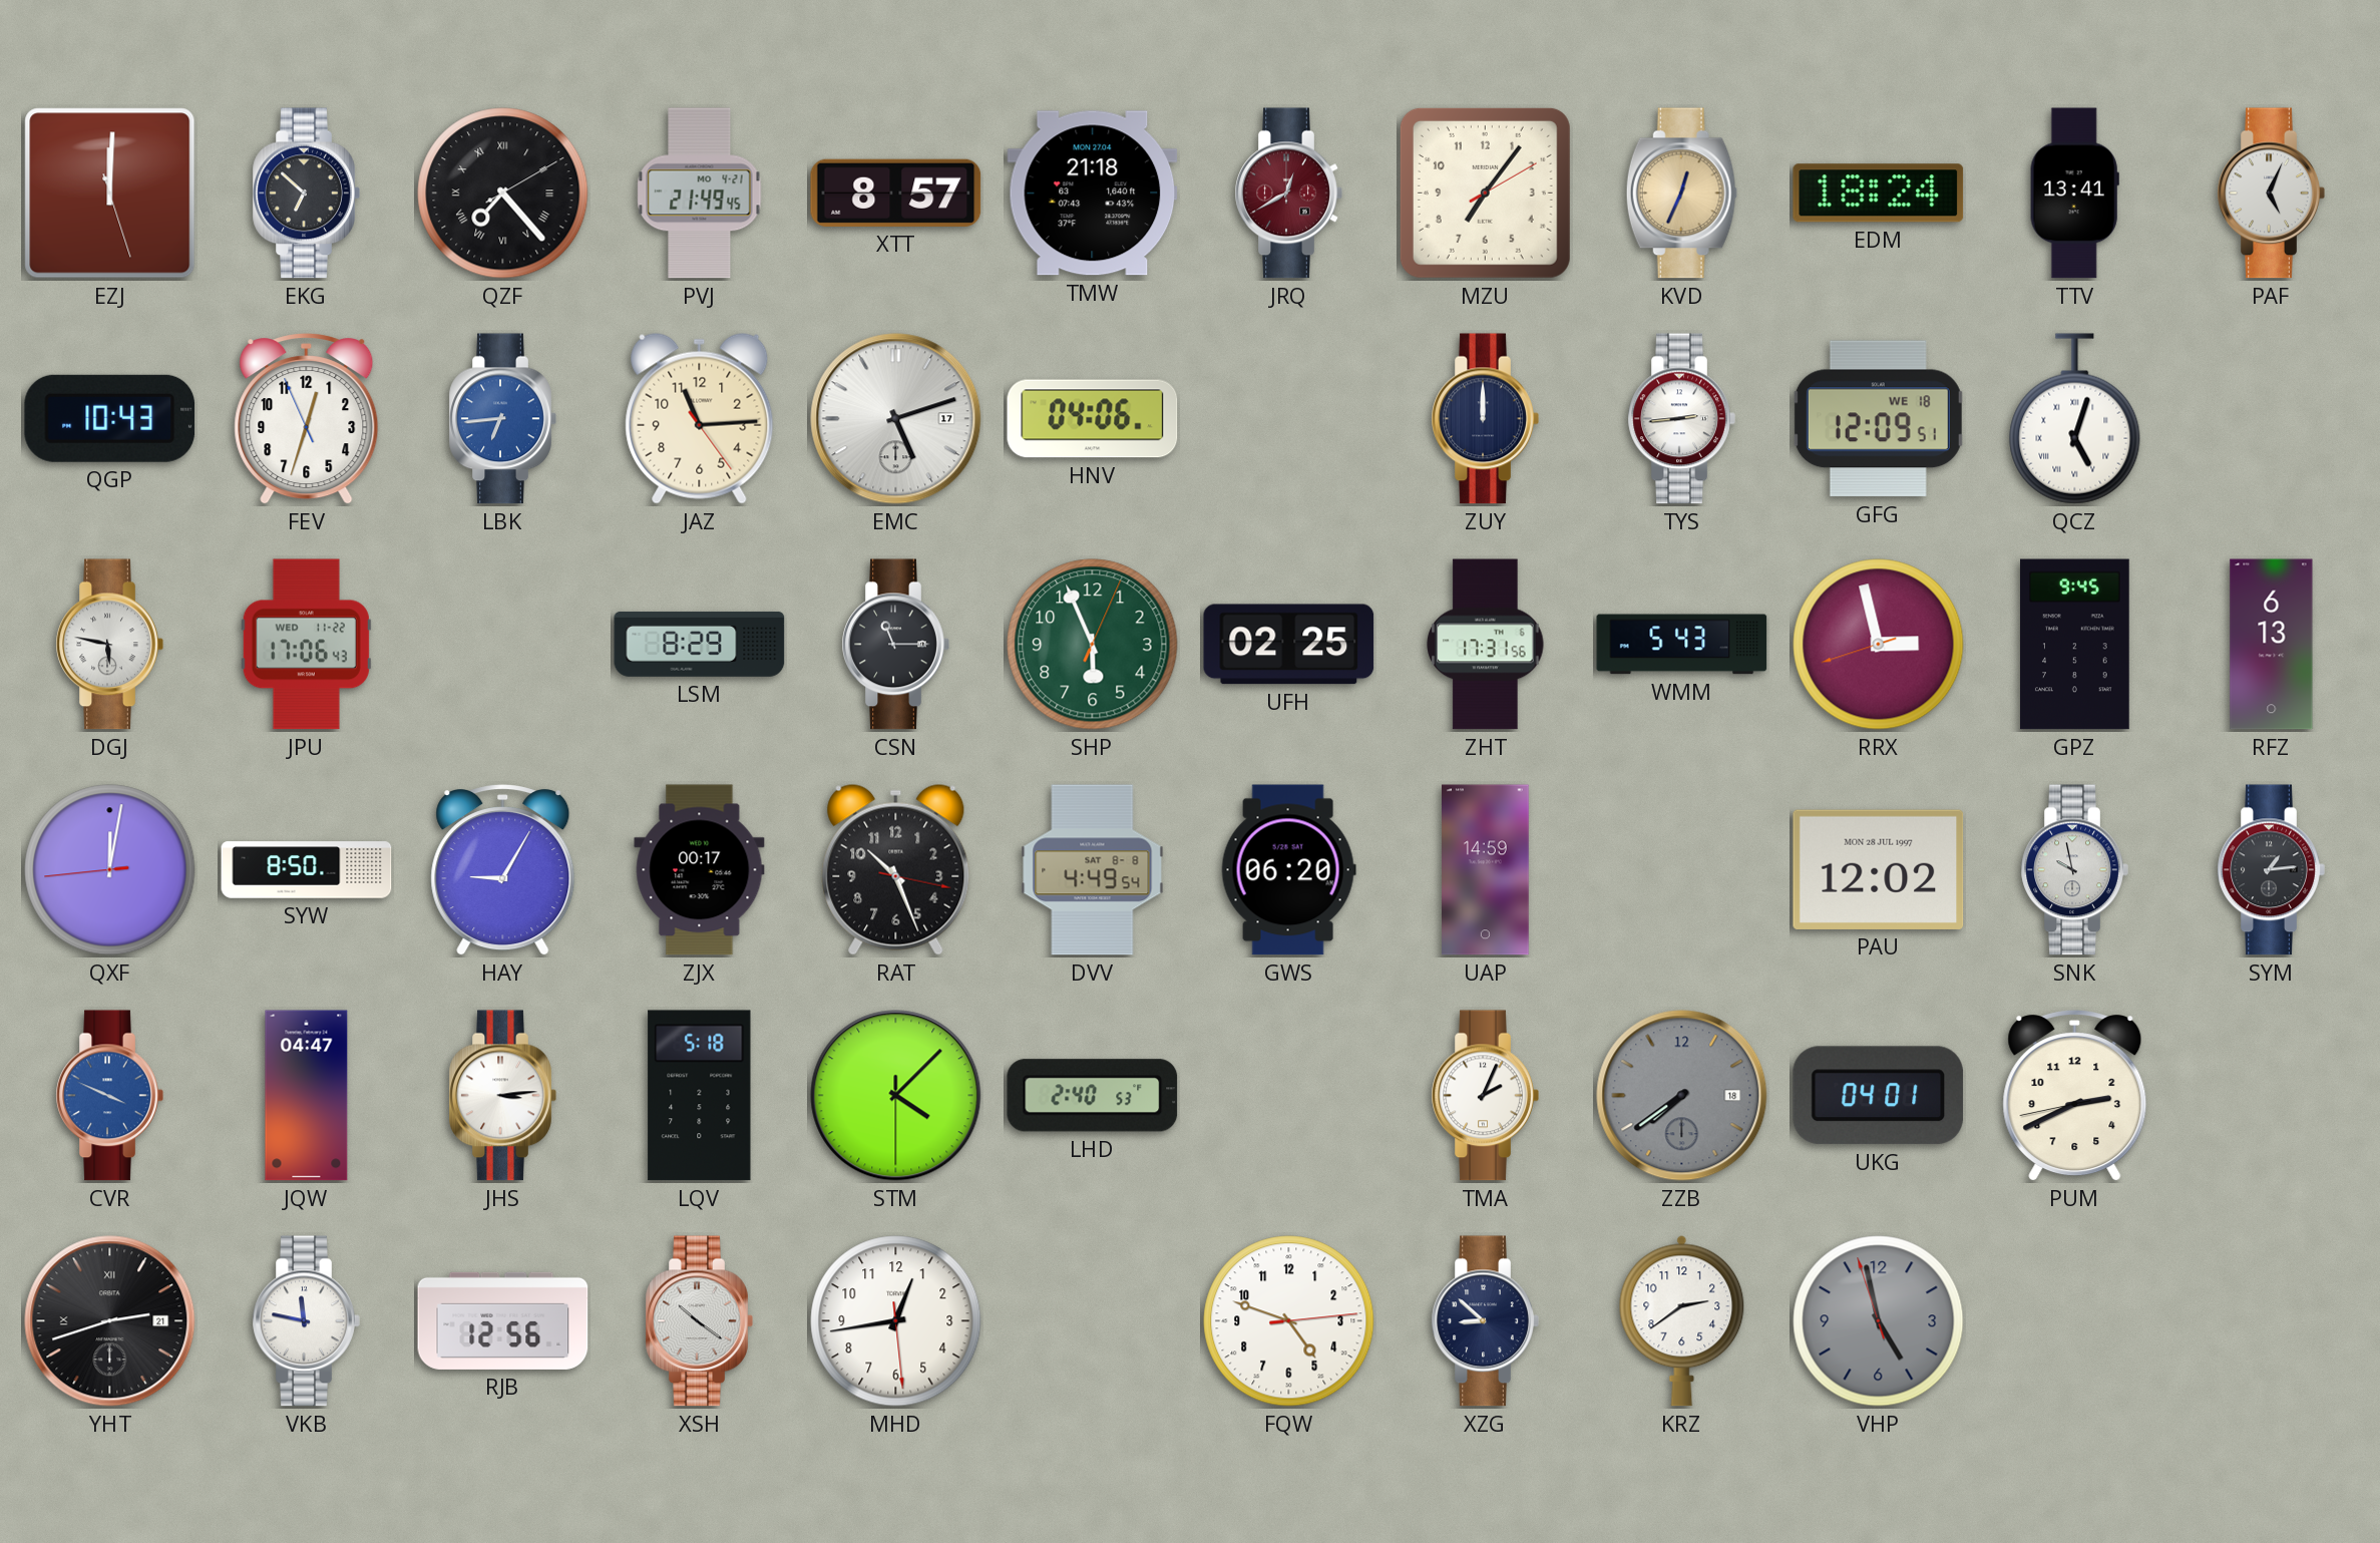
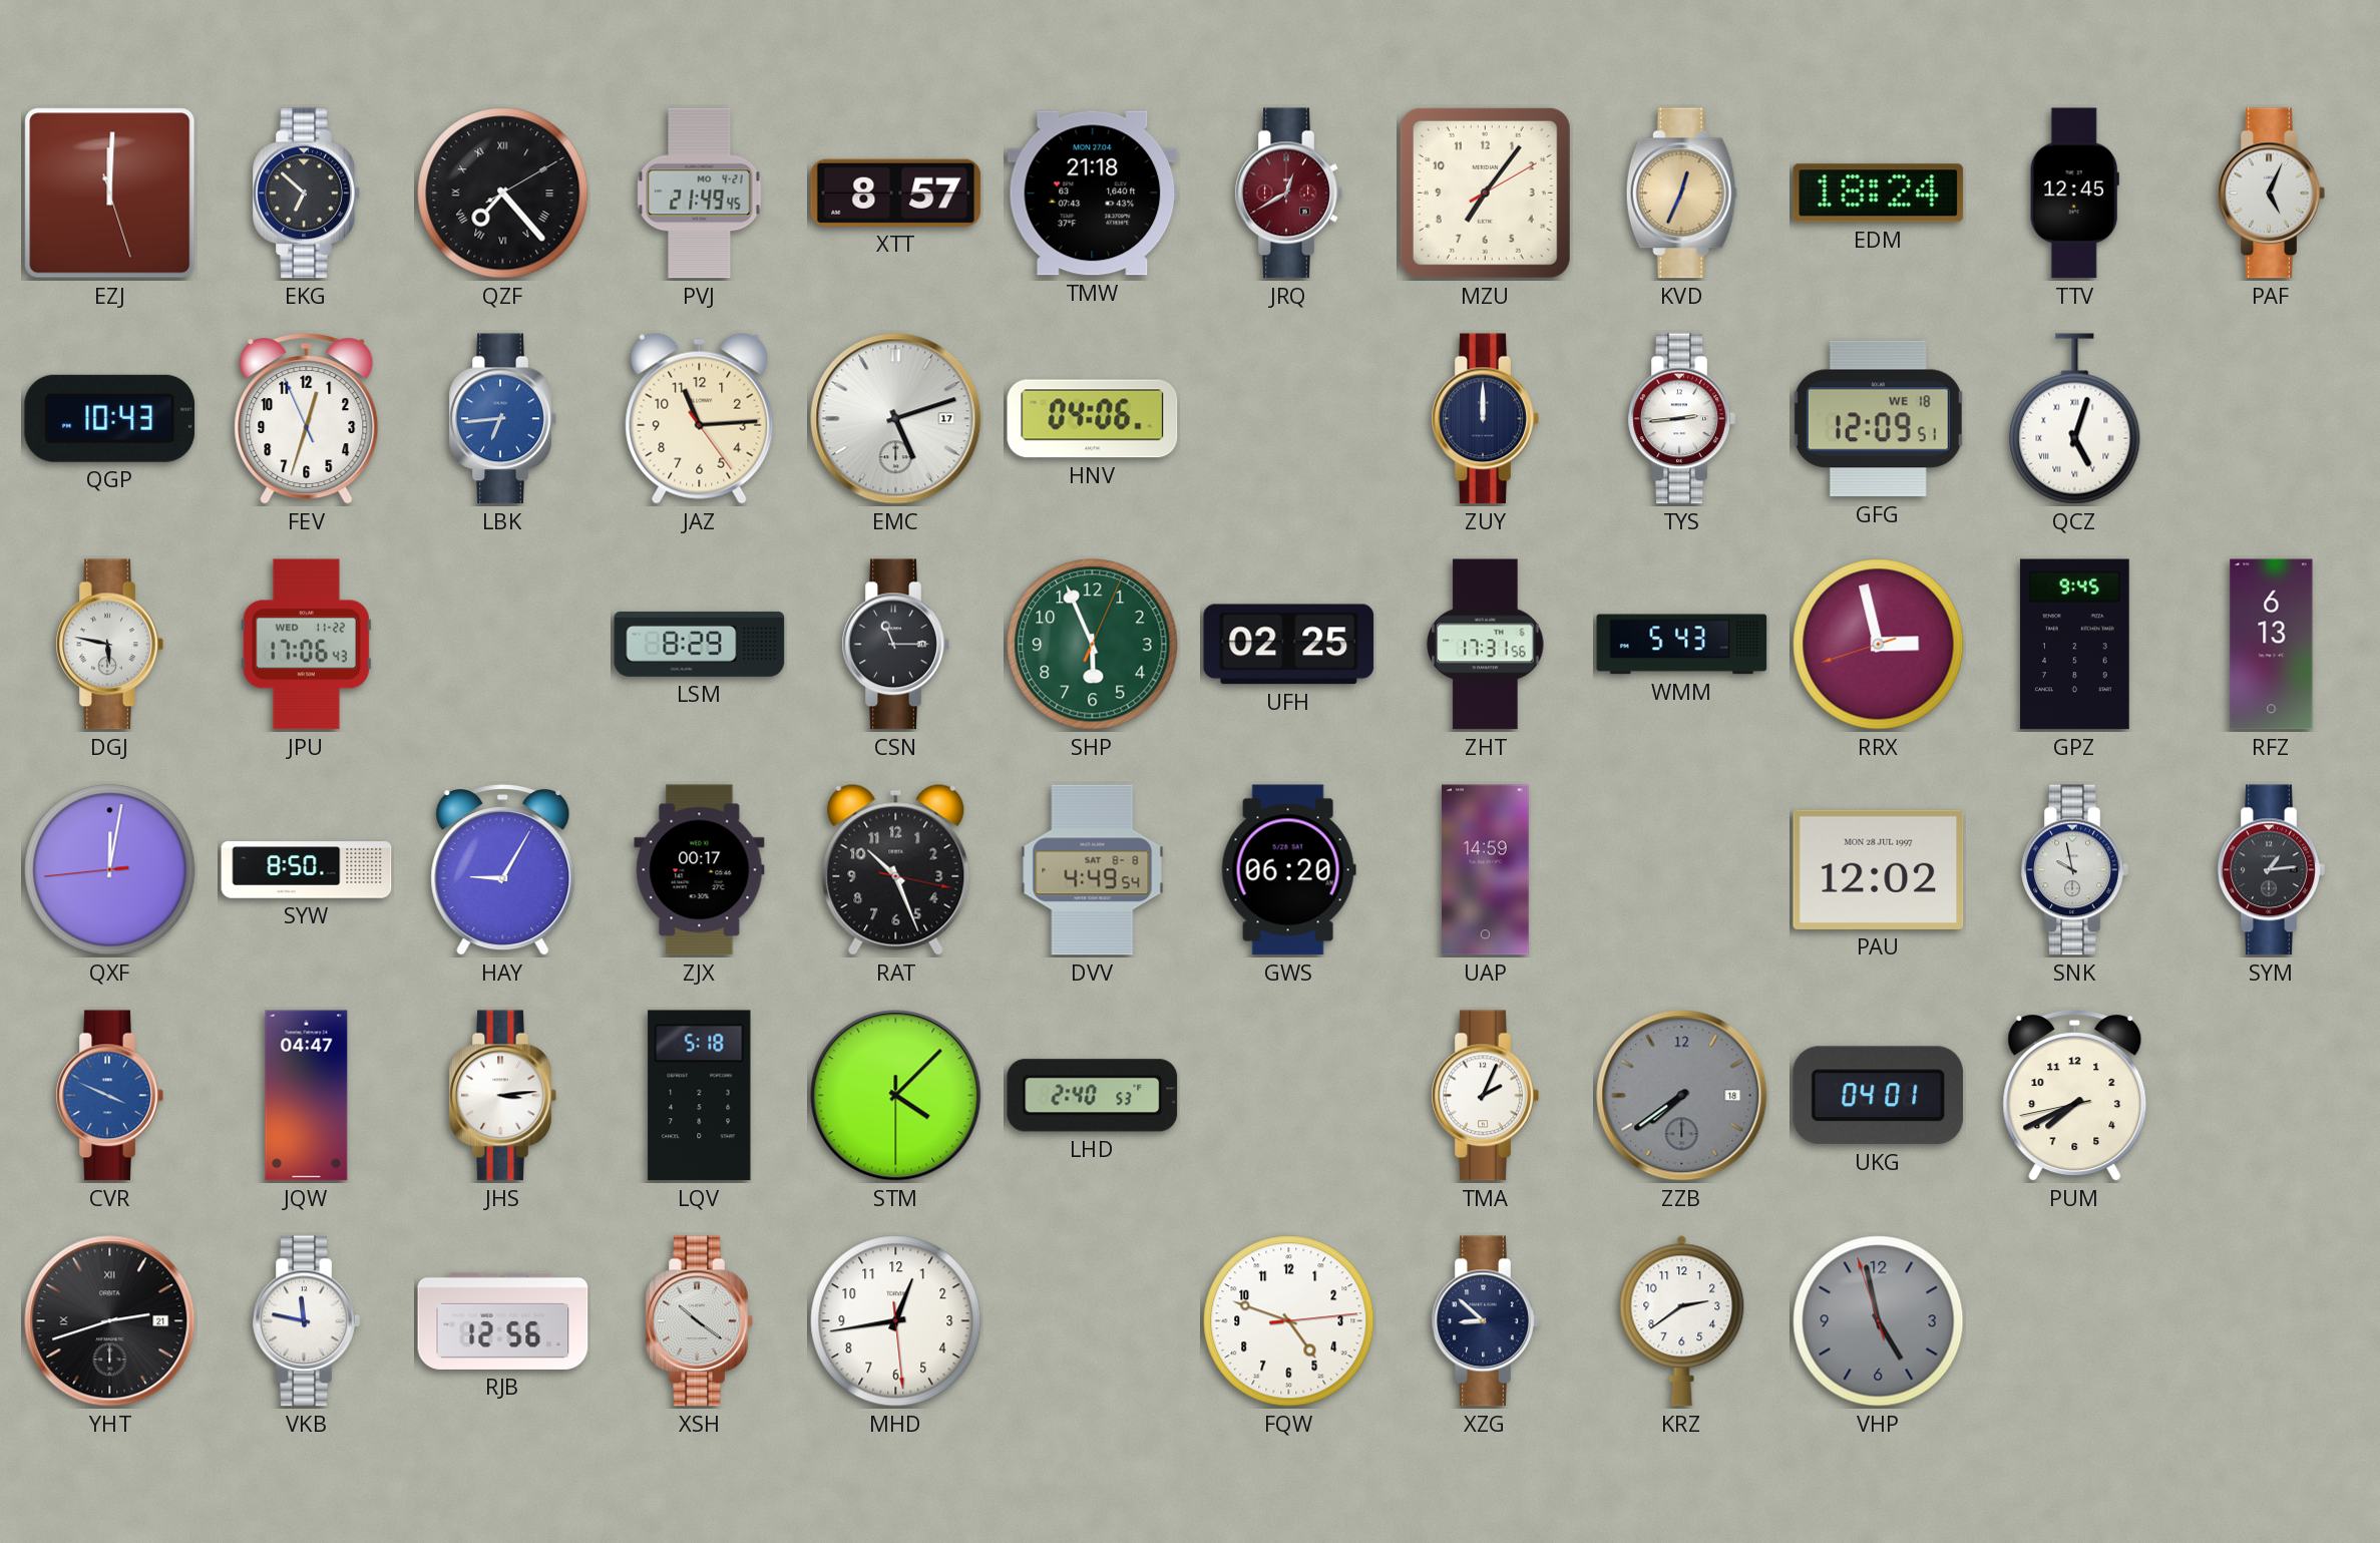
TTV: 13:41 -> 12:45 (2074, 194)
PUM: 2:40 -> 7:40 (2075, 1096)
